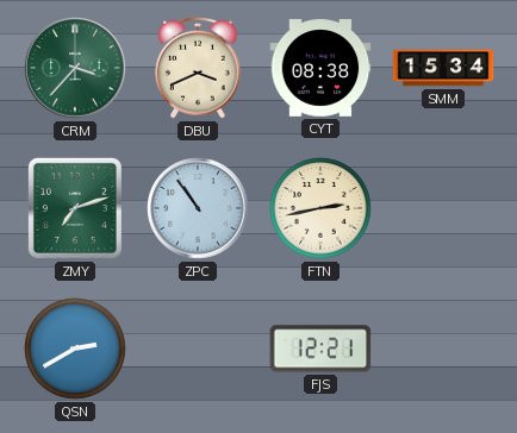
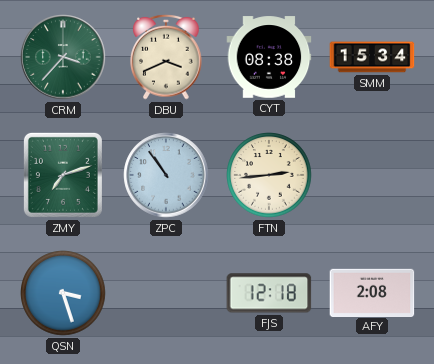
FTN: 2:43 -> 2:44 (269, 175)
QSN: 2:40 -> 3:27 (63, 293)
FJS: 12:21 -> 12:18 (269, 293)
AFY: none -> 2:08 (372, 292)
